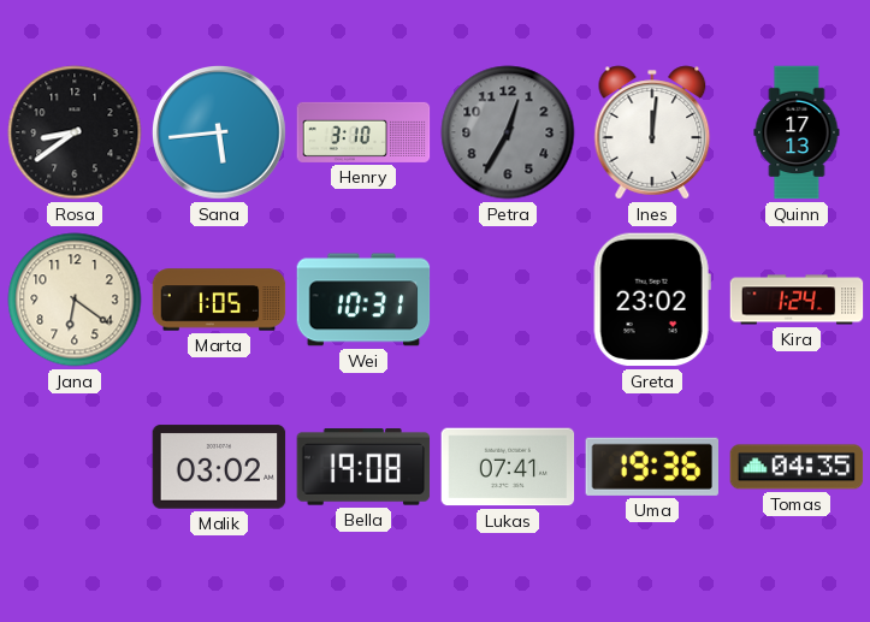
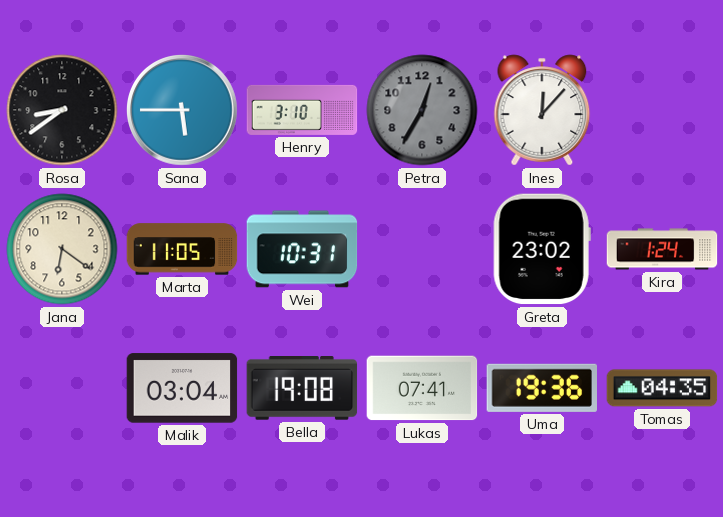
Sana: 5:44 -> 5:45 (182, 110)
Ines: 12:01 -> 12:07 (542, 110)
Quinn: 17:13 -> none (797, 132)
Marta: 1:05 -> 11:05 (182, 249)
Malik: 03:02 -> 03:04 (182, 388)
